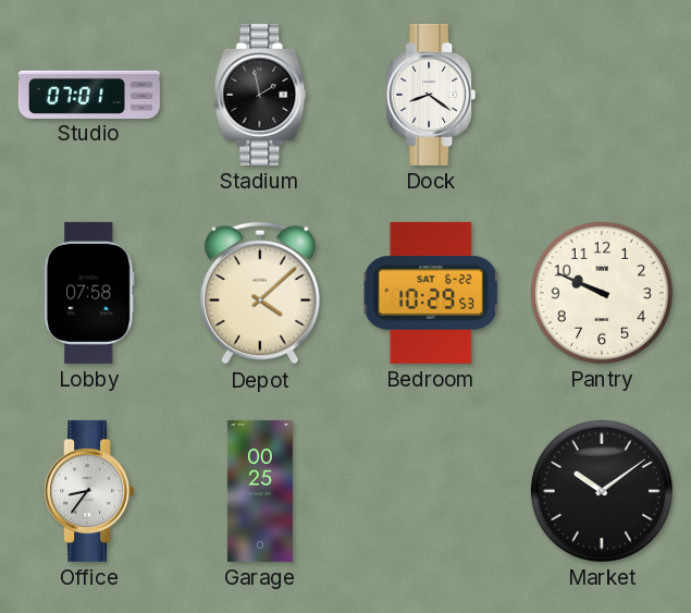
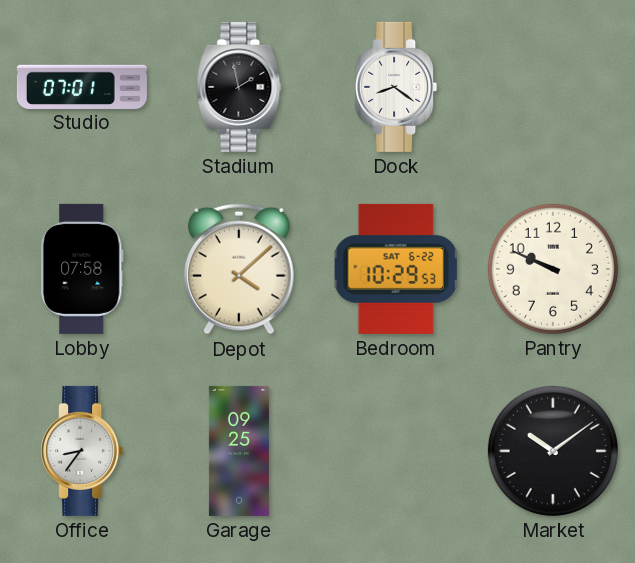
Garage: 00:25 -> 09:25 (239, 451)
